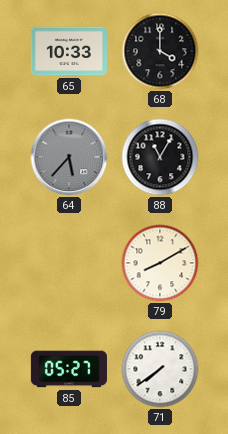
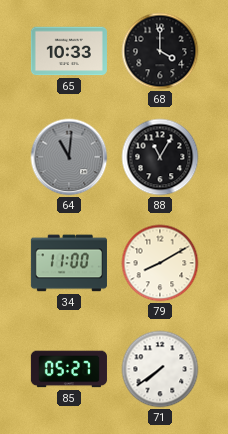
64: 5:37 -> 11:01 (69, 157)
34: none -> 11:00 (69, 263)
